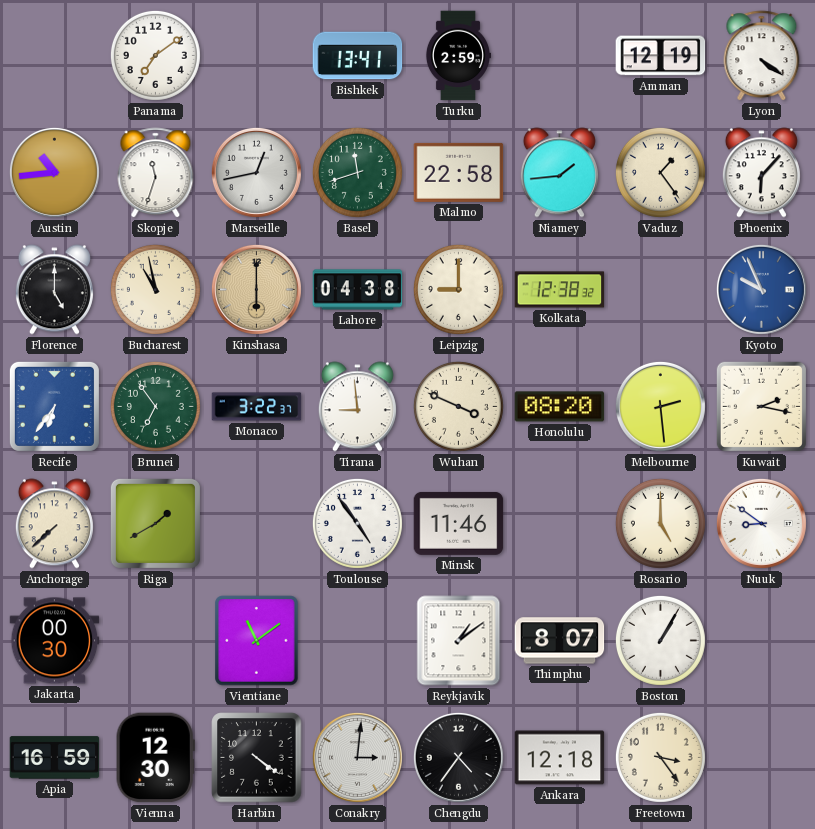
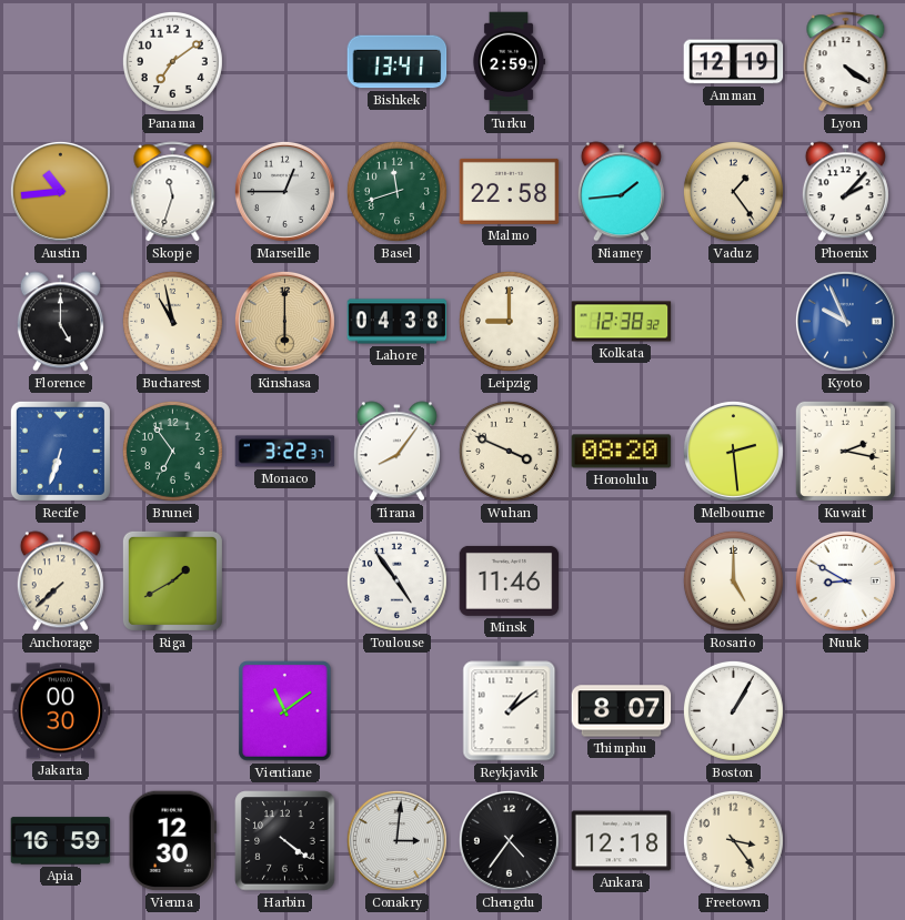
Marseille: 12:43 -> 12:45 (284, 191)
Phoenix: 6:07 -> 2:07 (845, 192)
Recife: 6:36 -> 6:33 (60, 451)
Tirana: 8:59 -> 8:06 (396, 452)
Nuuk: 8:51 -> 8:50 (845, 580)
